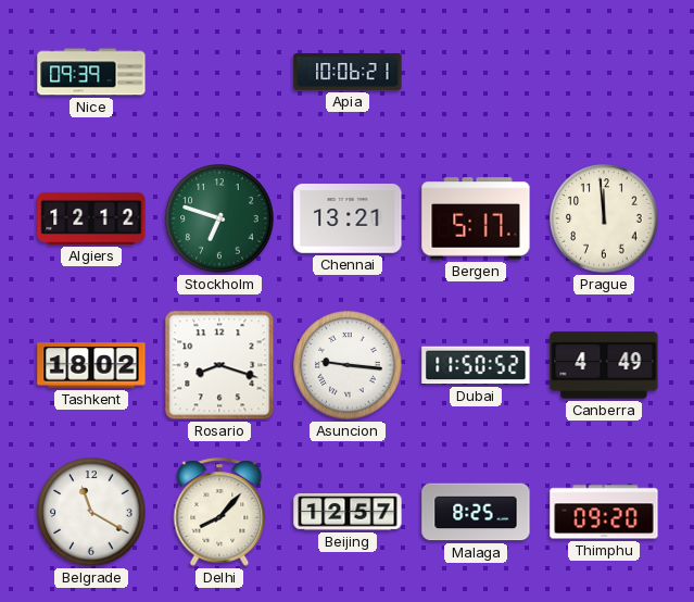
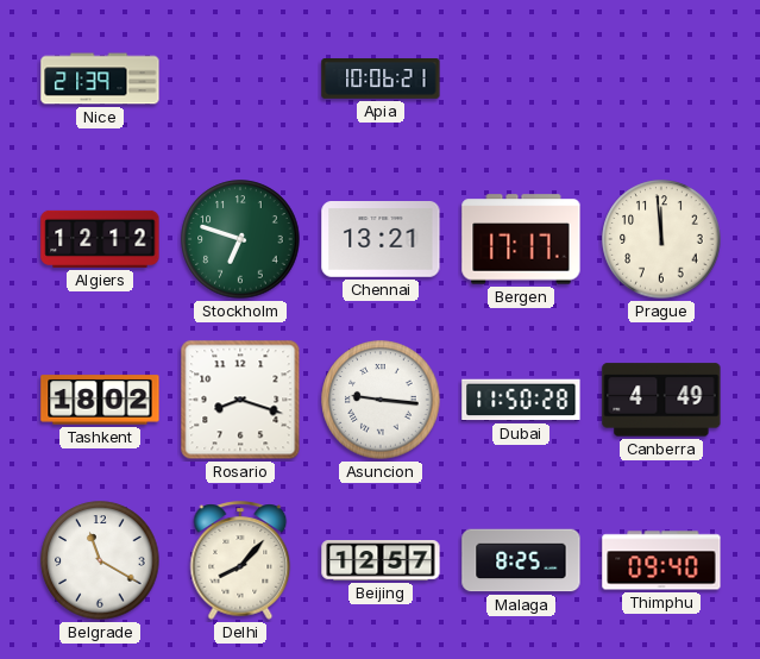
Nice: 09:39 -> 21:39 (100, 79)
Bergen: 5:17 -> 17:17 (521, 239)
Dubai: 11:50:52 -> 11:50:28 (521, 400)
Thimphu: 09:20 -> 09:40 (661, 560)
